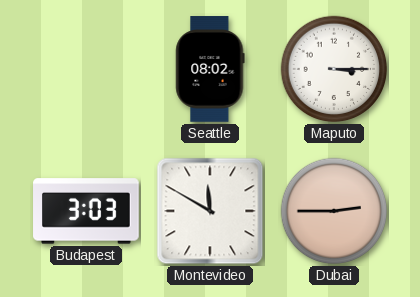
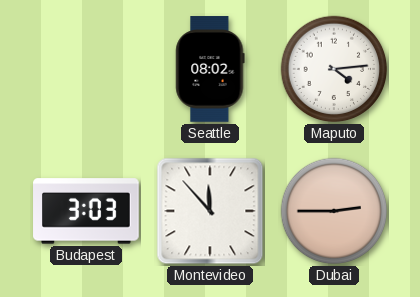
Maputo: 3:15 -> 4:14 (334, 69)
Montevideo: 11:50 -> 11:53 (210, 211)
